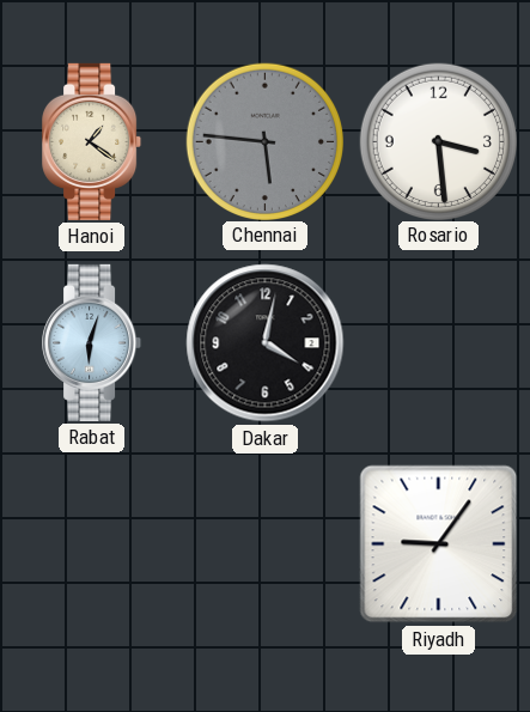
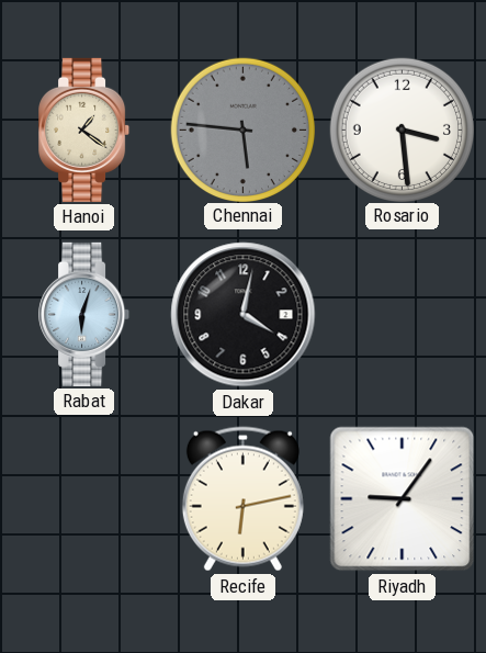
Recife: none -> 6:13 (242, 499)
